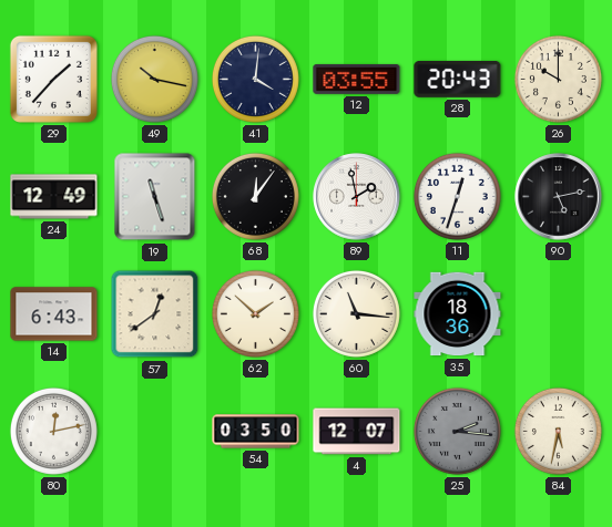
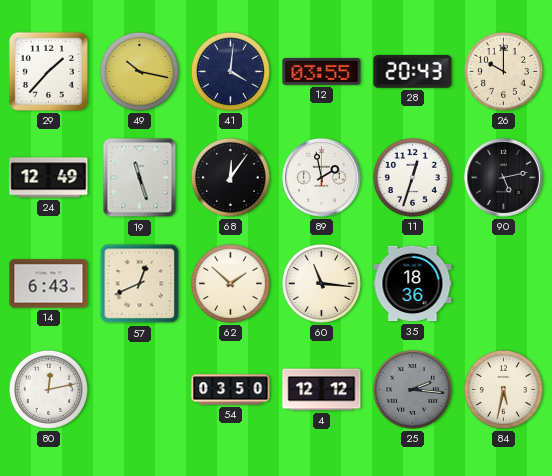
57: 12:39 -> 12:41 (140, 284)
4: 12:07 -> 12:12 (322, 390)
